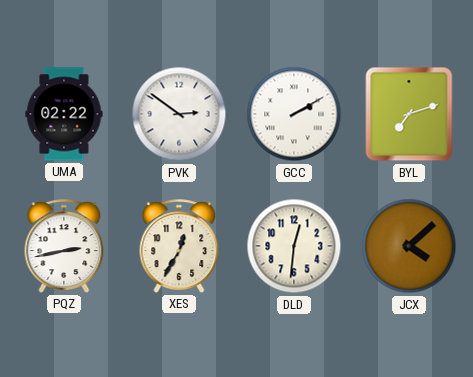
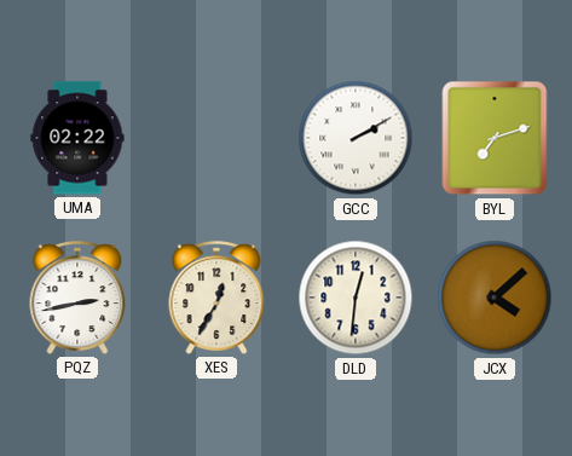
PVK: 2:51 -> none (179, 114)
